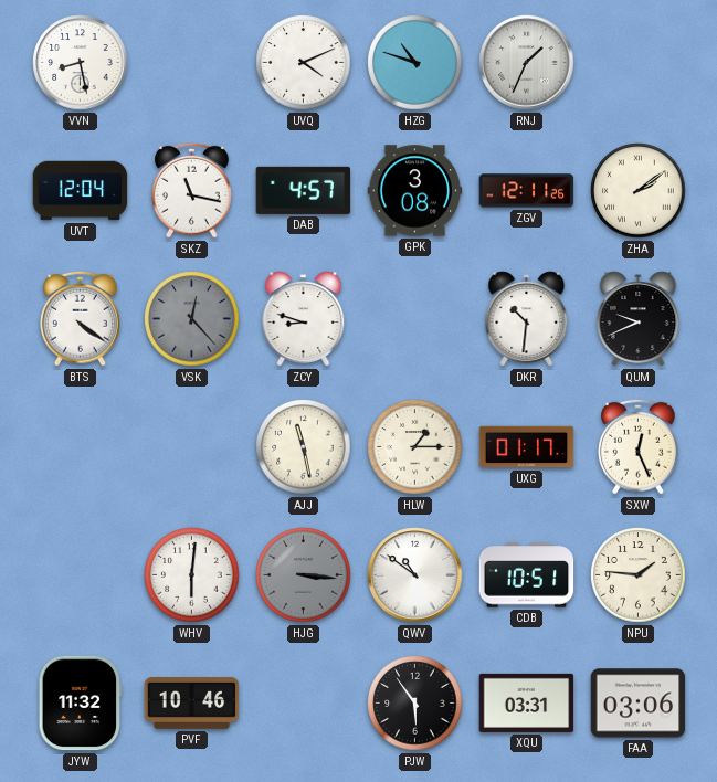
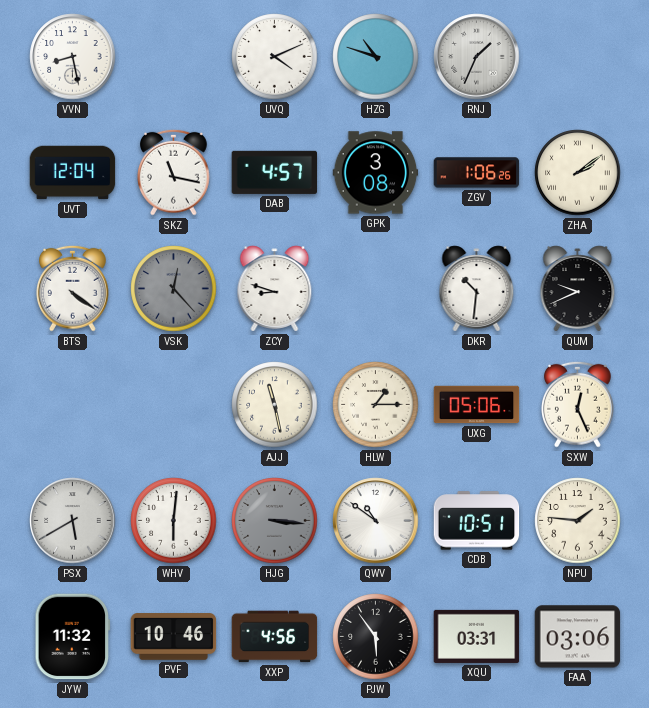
ZGV: 12:11 -> 1:06 (477, 173)
UXG: 01:17 -> 05:06 (477, 405)
PSX: none -> 5:40 (73, 521)
XXP: none -> 4:56 (275, 637)
